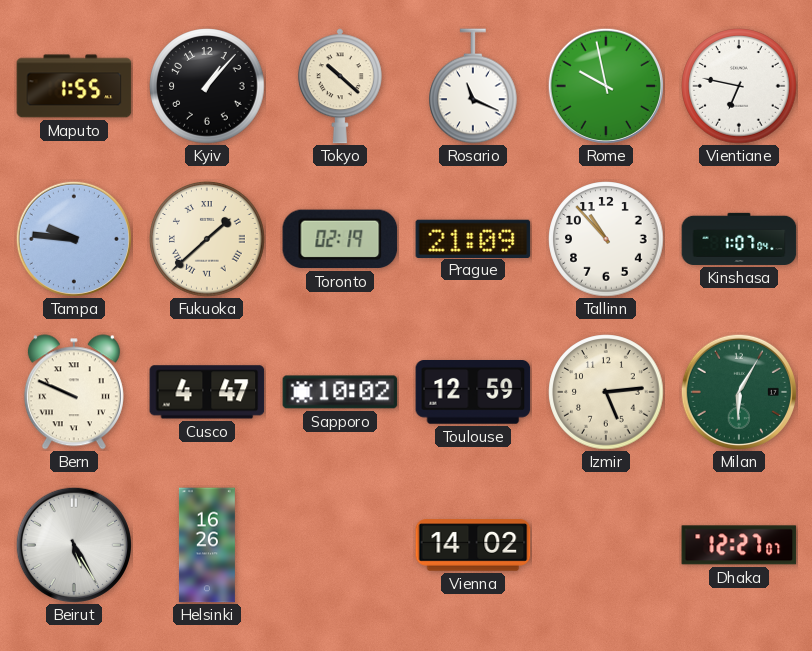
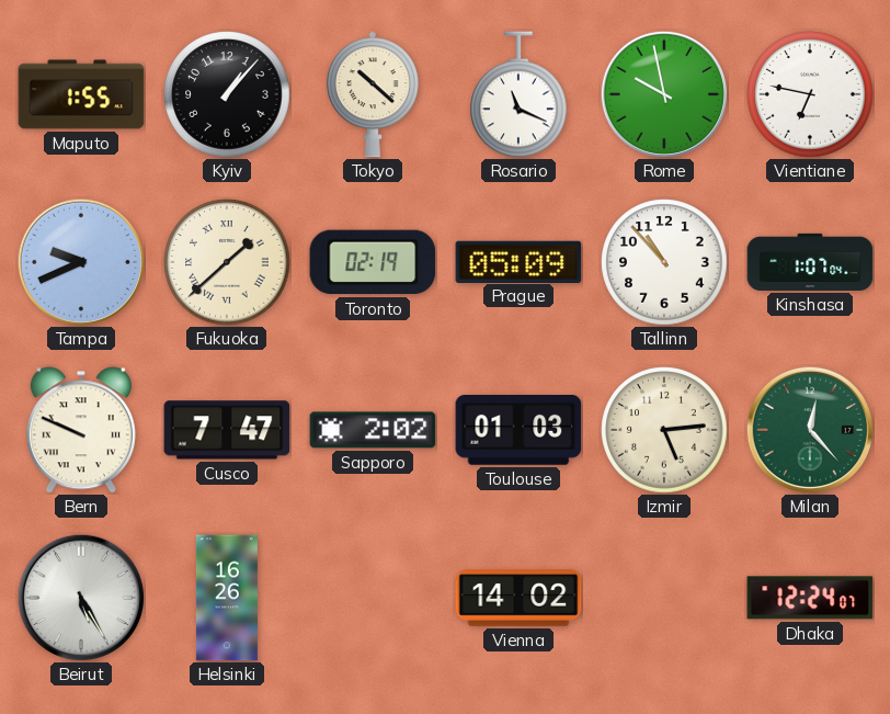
Tampa: 9:46 -> 9:41 (80, 261)
Prague: 21:09 -> 05:09 (518, 261)
Cusco: 4:47 -> 7:47 (227, 430)
Sapporo: 10:02 -> 2:02 (373, 430)
Toulouse: 12:59 -> 01:03 (518, 431)
Milan: 6:05 -> 12:23 (809, 429)
Dhaka: 12:27 -> 12:24 (810, 598)
